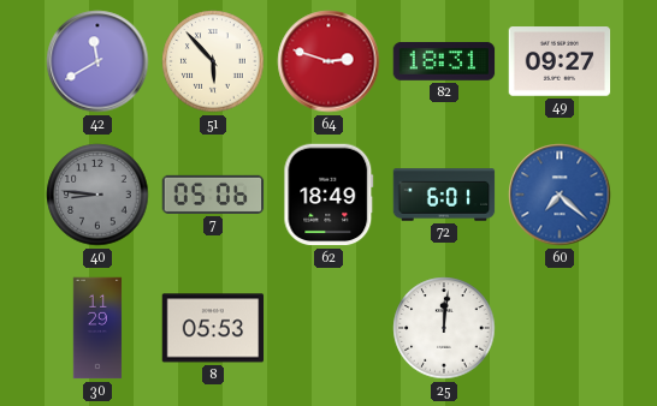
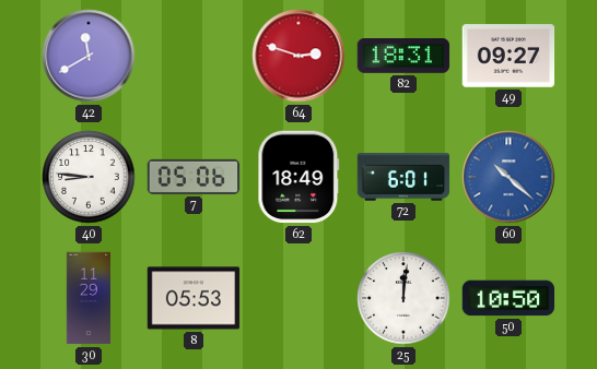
51: 5:53 -> none (213, 61)
40 dial: grey -> white (89, 177)
60: 7:22 -> 10:22 (508, 177)
50: none -> 10:50 (508, 298)
